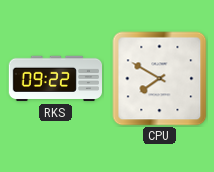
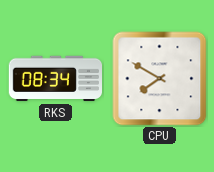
RKS: 09:22 -> 08:34 (55, 79)
